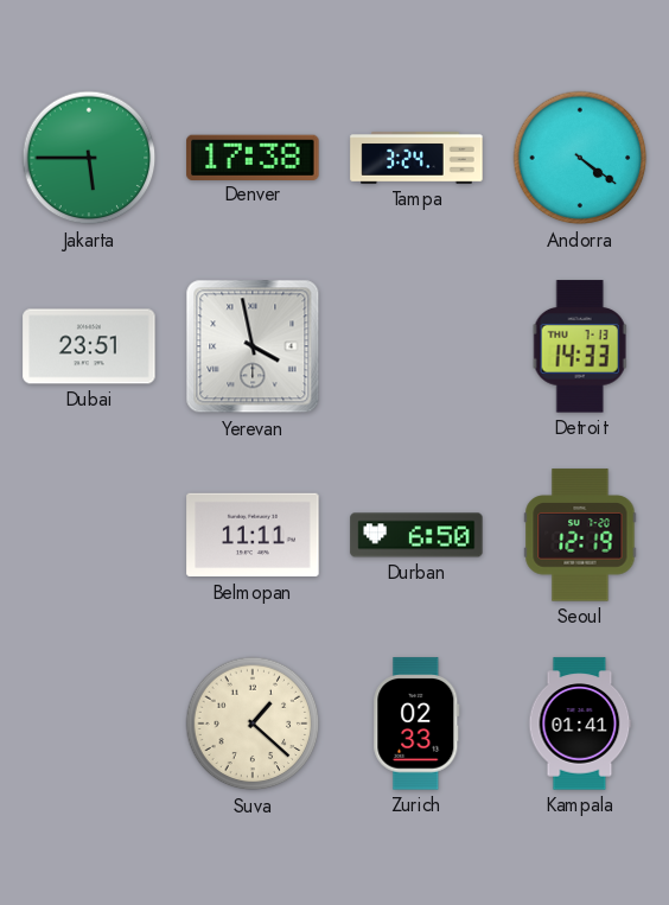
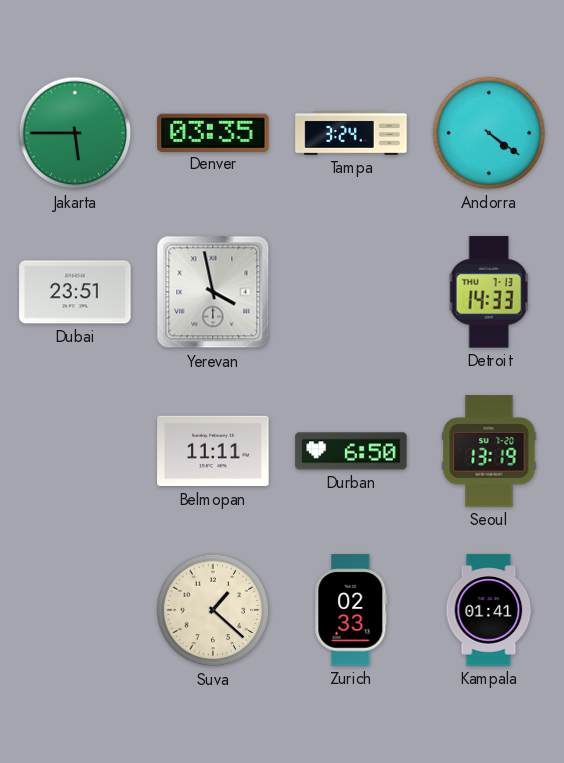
Denver: 17:38 -> 03:35 (213, 132)
Seoul: 12:19 -> 13:19 (489, 451)
